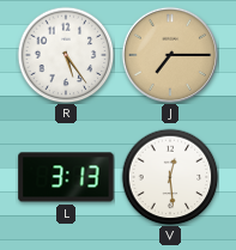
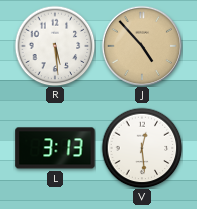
R: 5:24 -> 5:29 (55, 46)
J: 7:15 -> 4:53 (142, 46)
